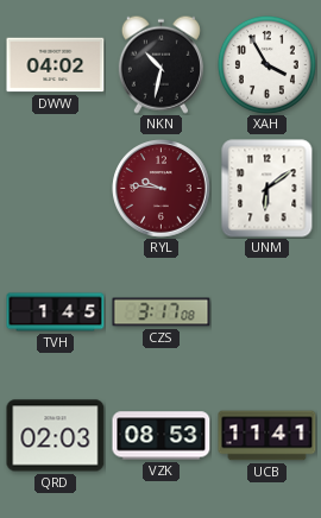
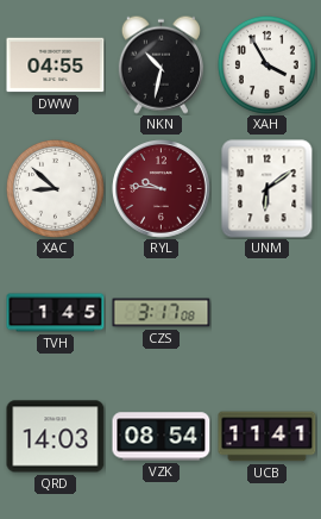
DWW: 04:02 -> 04:55 (56, 65)
XAC: none -> 8:52 (55, 188)
QRD: 02:03 -> 14:03 (56, 437)
VZK: 08:53 -> 08:54 (162, 437)
